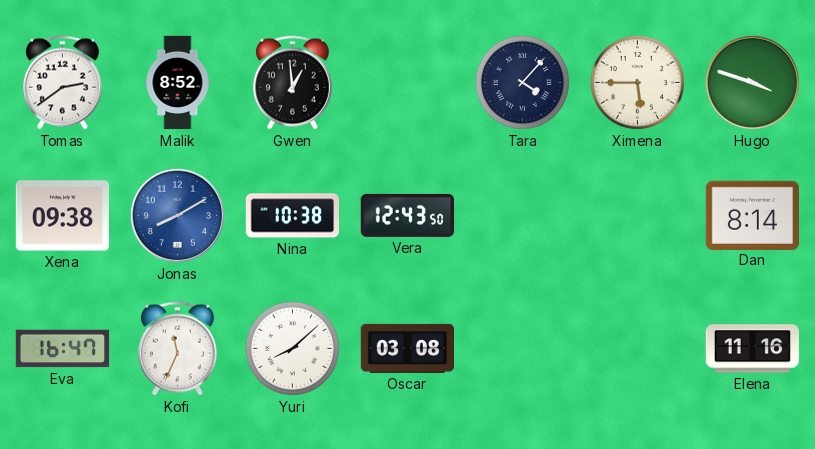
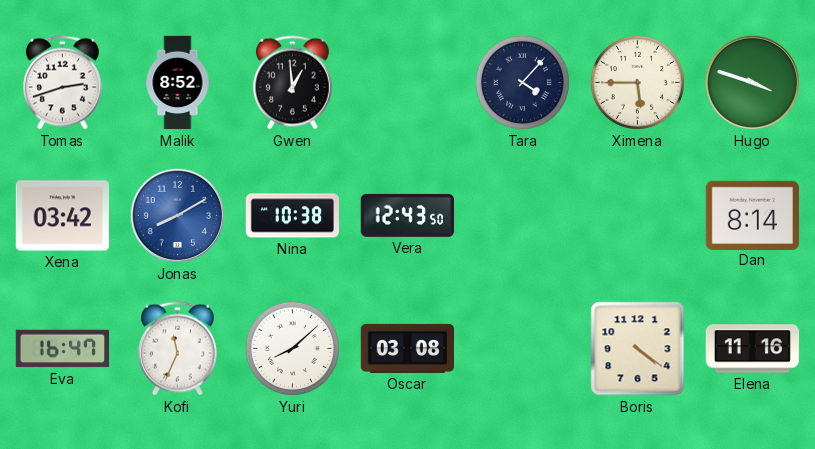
Tomas: 2:39 -> 2:42 (62, 83)
Xena: 09:38 -> 03:42 (62, 216)
Boris: none -> 4:21 (638, 349)
